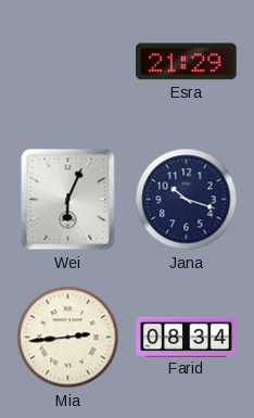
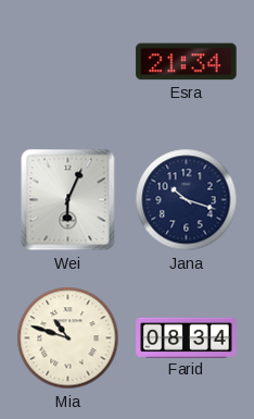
Esra: 21:29 -> 21:34 (187, 62)
Mia: 2:44 -> 10:48 (68, 338)
